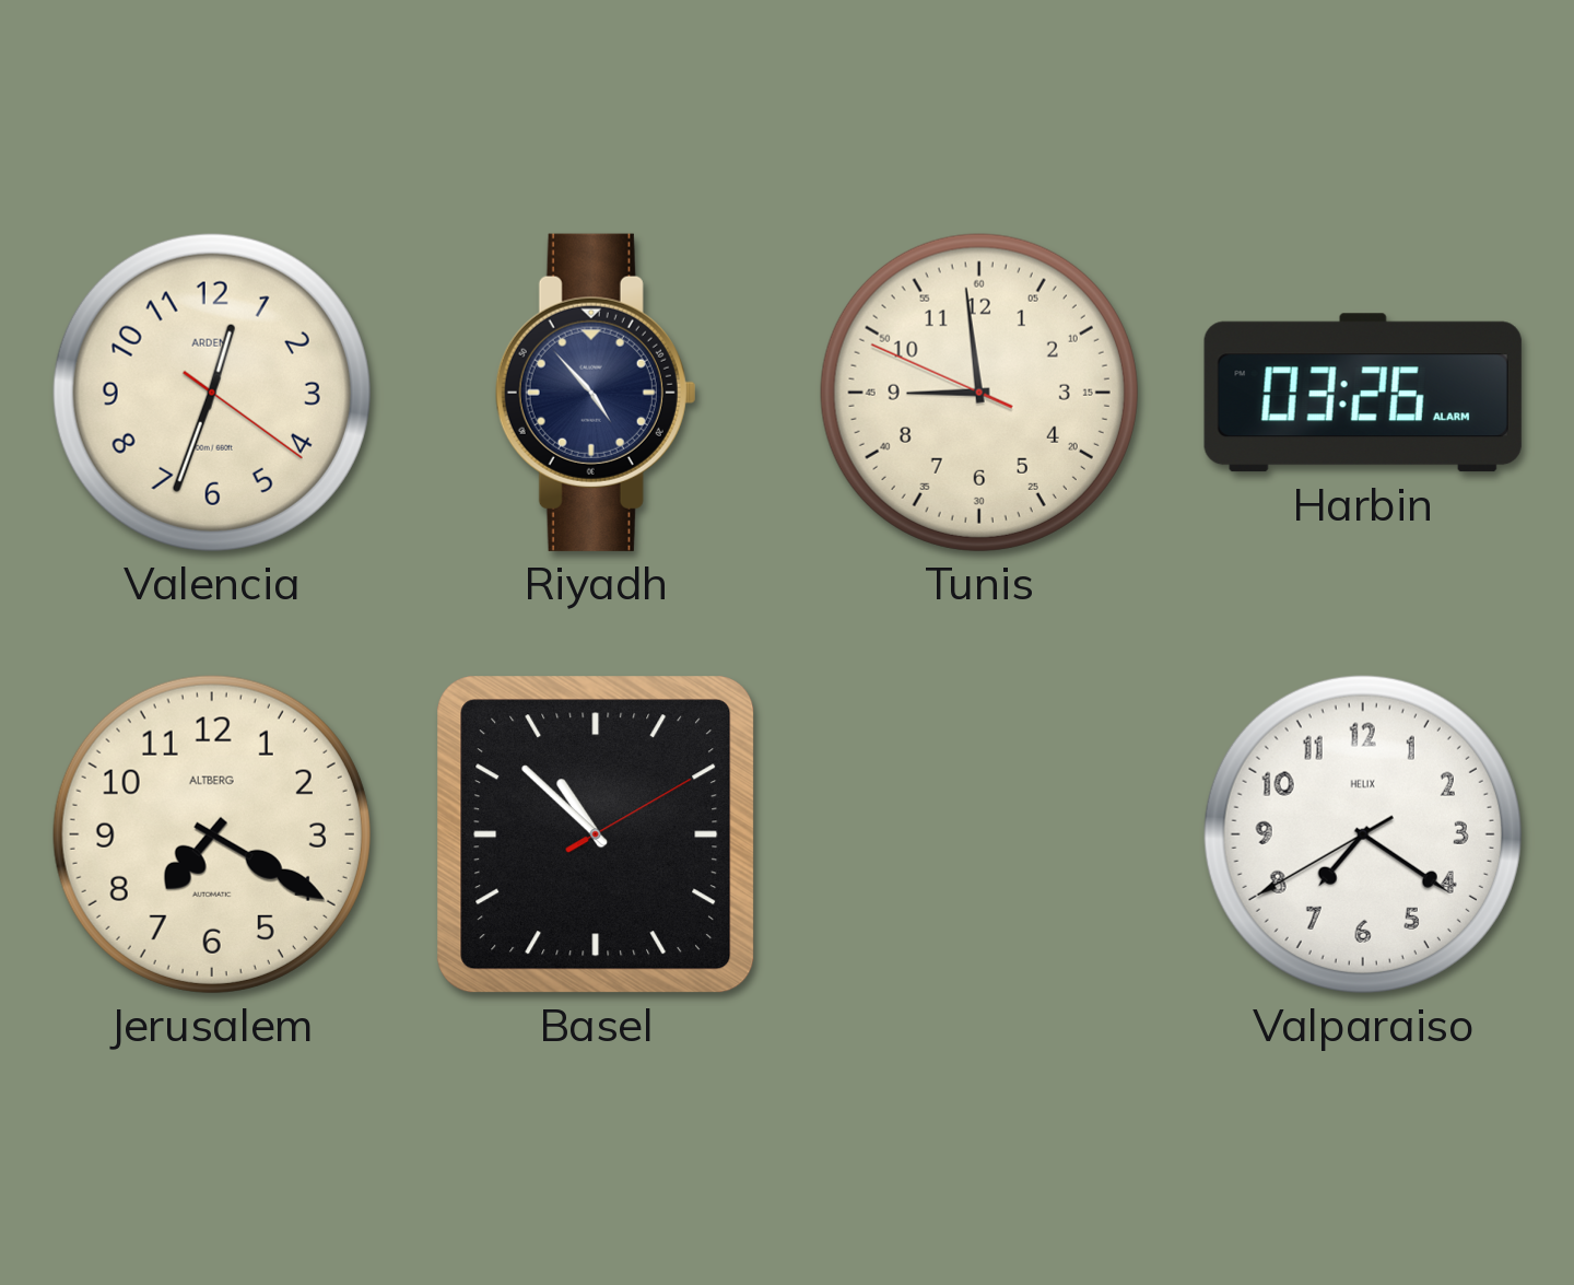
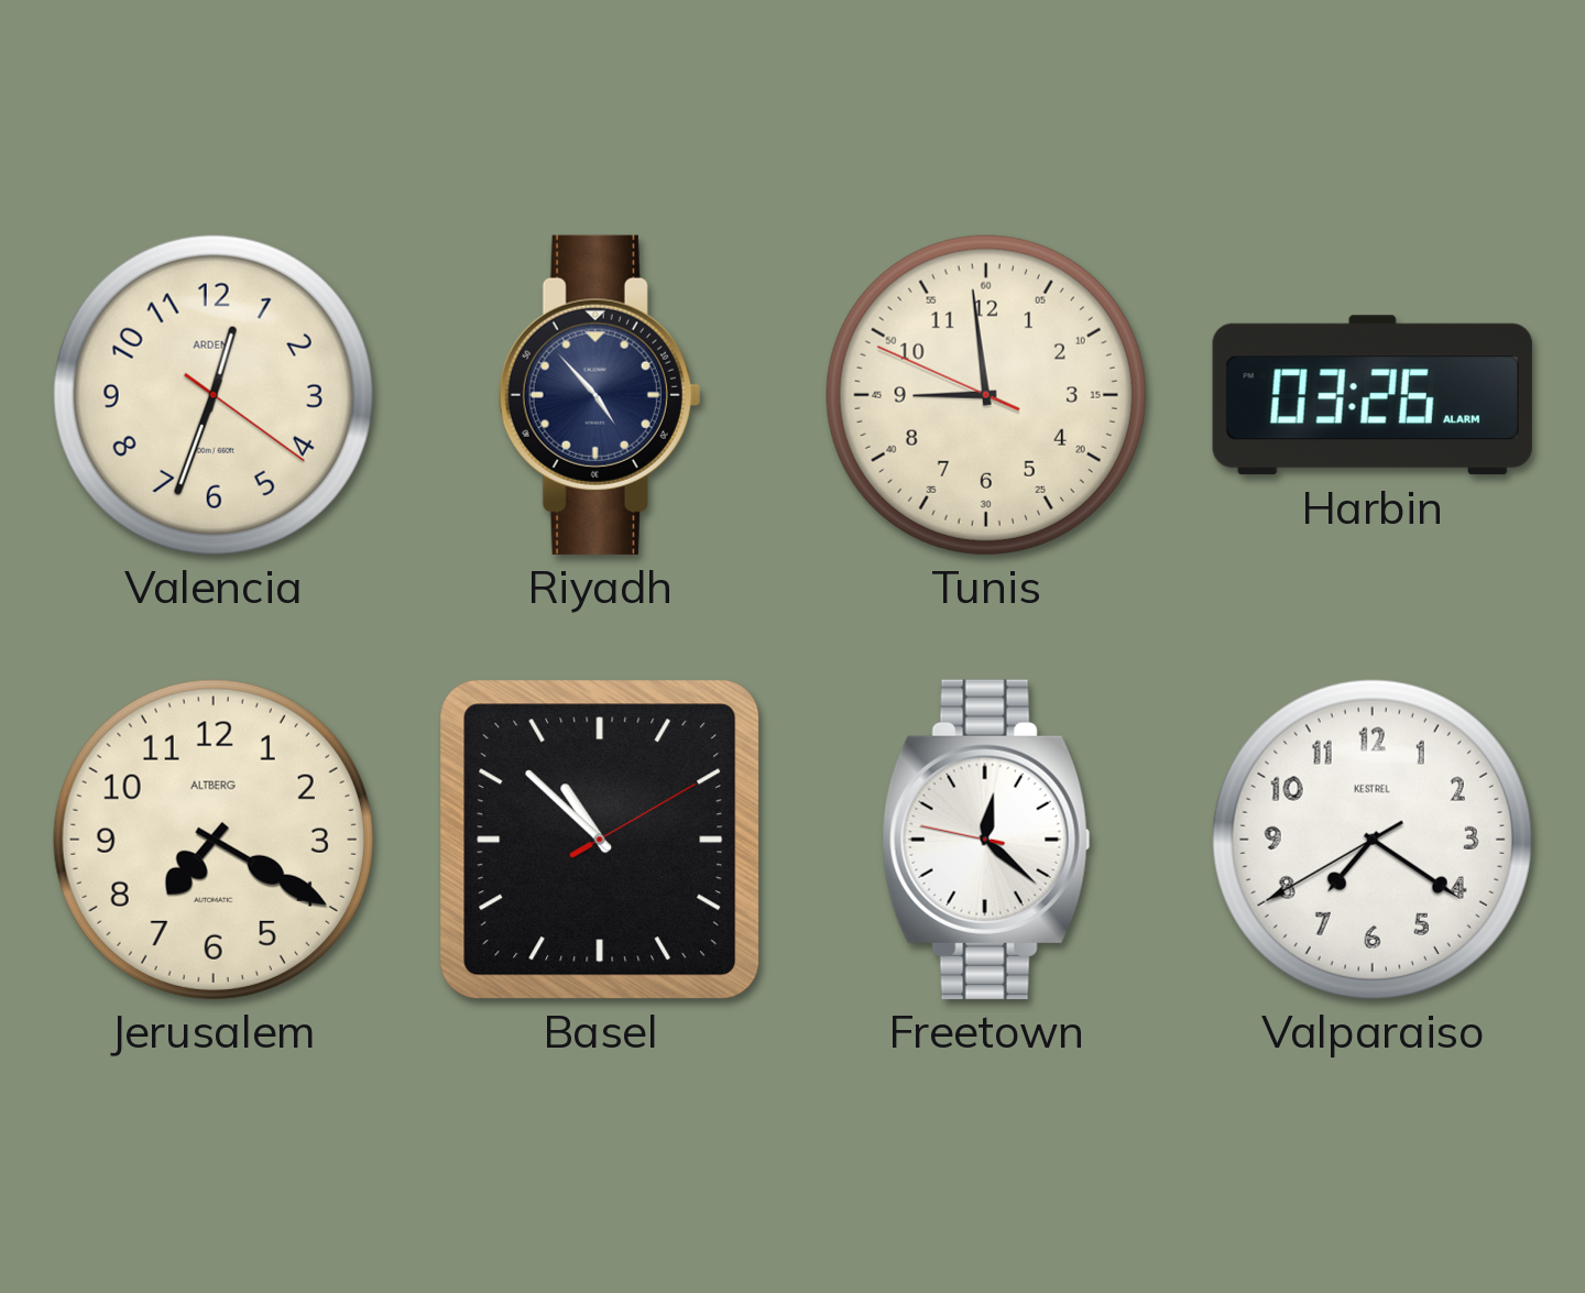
Freetown: none -> 12:21 (986, 840)
Valparaiso brand: HELIX -> KESTREL (1373, 840)
